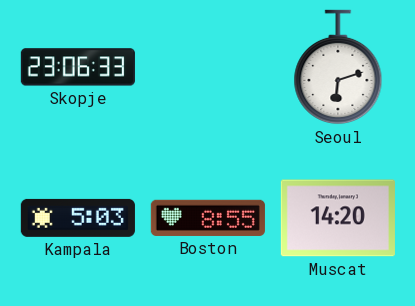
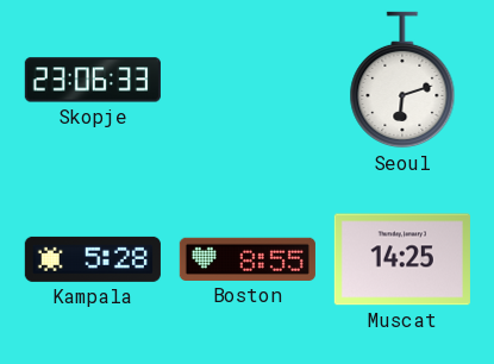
Kampala: 5:03 -> 5:28 (93, 259)
Muscat: 14:20 -> 14:25 (402, 259)
